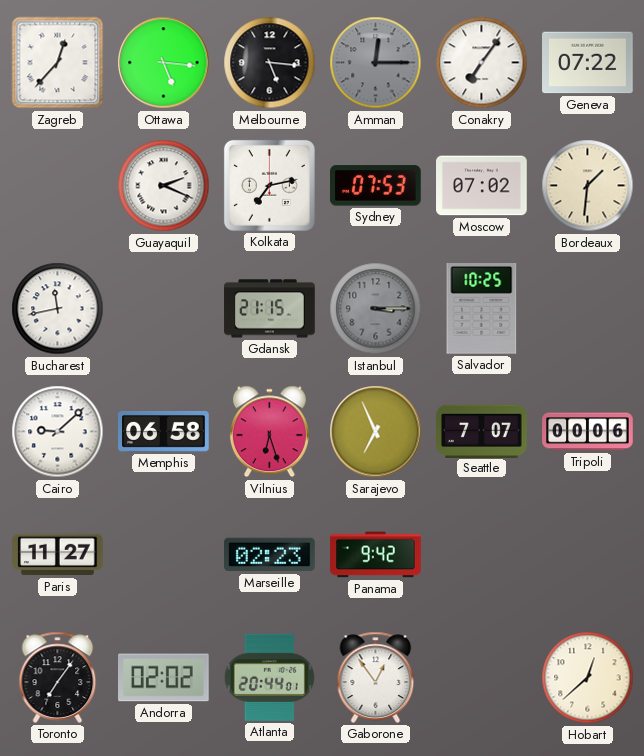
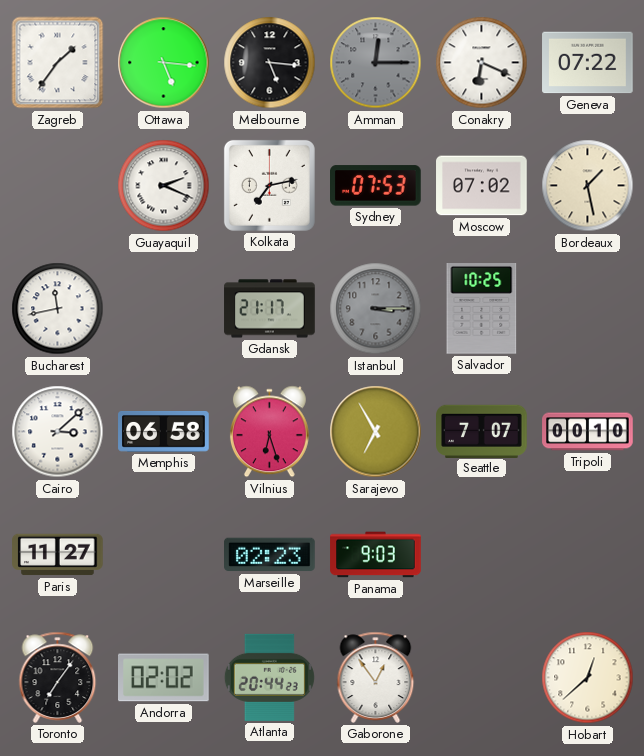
Zagreb: 12:37 -> 1:36 (58, 63)
Conakry: 7:06 -> 6:19 (482, 63)
Bordeaux: 1:31 -> 1:28 (588, 186)
Gdansk: 21:15 -> 21:17 (270, 309)
Cairo: 9:08 -> 3:08 (58, 432)
Sarajevo: 6:56 -> 6:55 (376, 432)
Tripoli: 00:06 -> 00:10 (588, 432)
Panama: 9:42 -> 9:03 (376, 555)
Atlanta: 20:44:01 -> 20:44:23 (269, 677)
